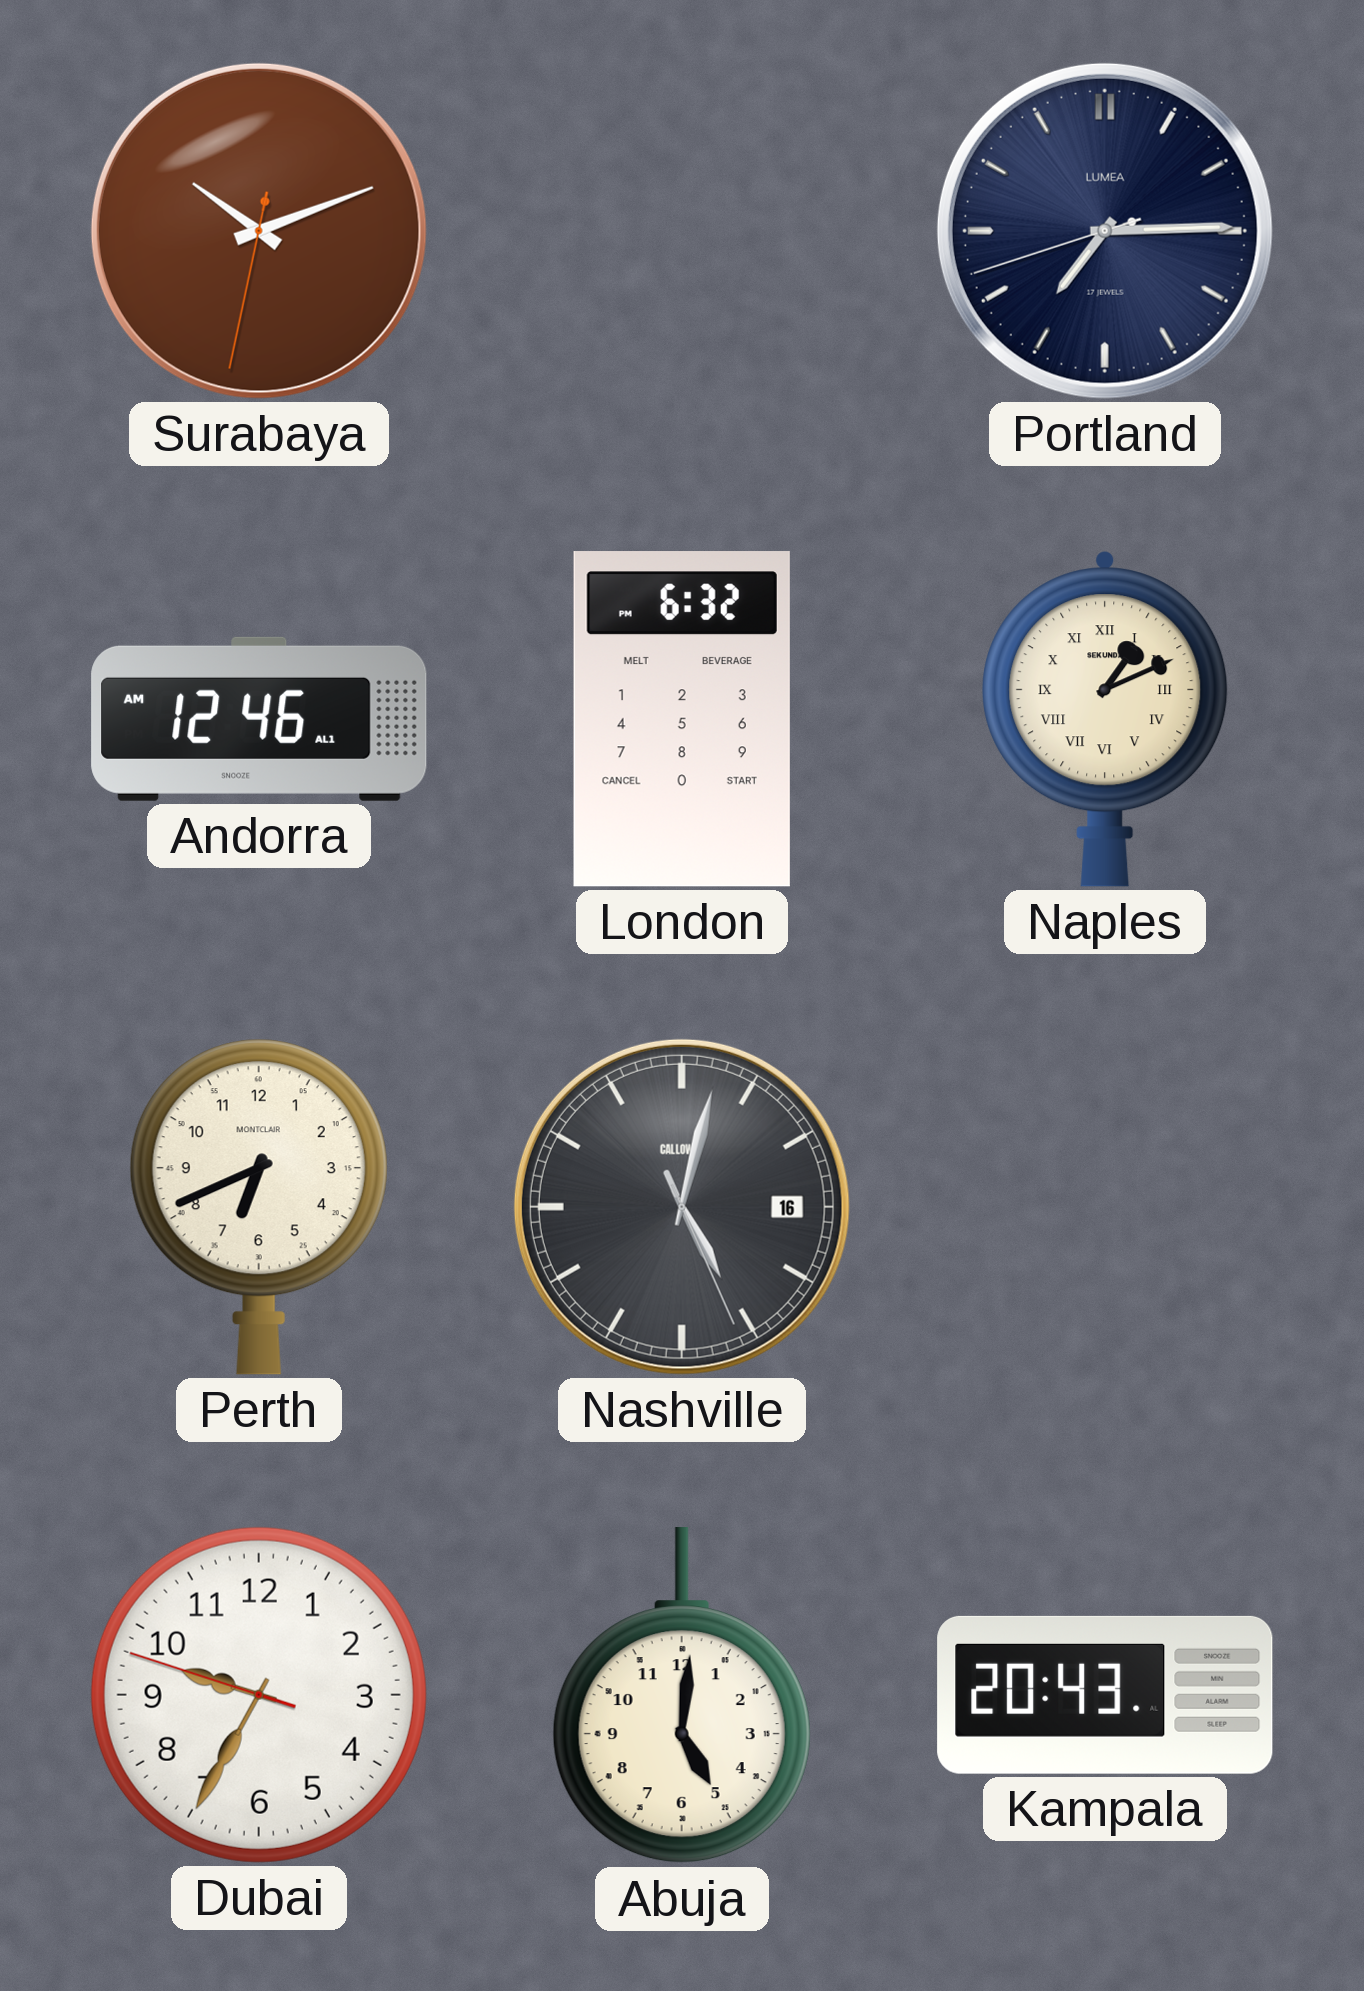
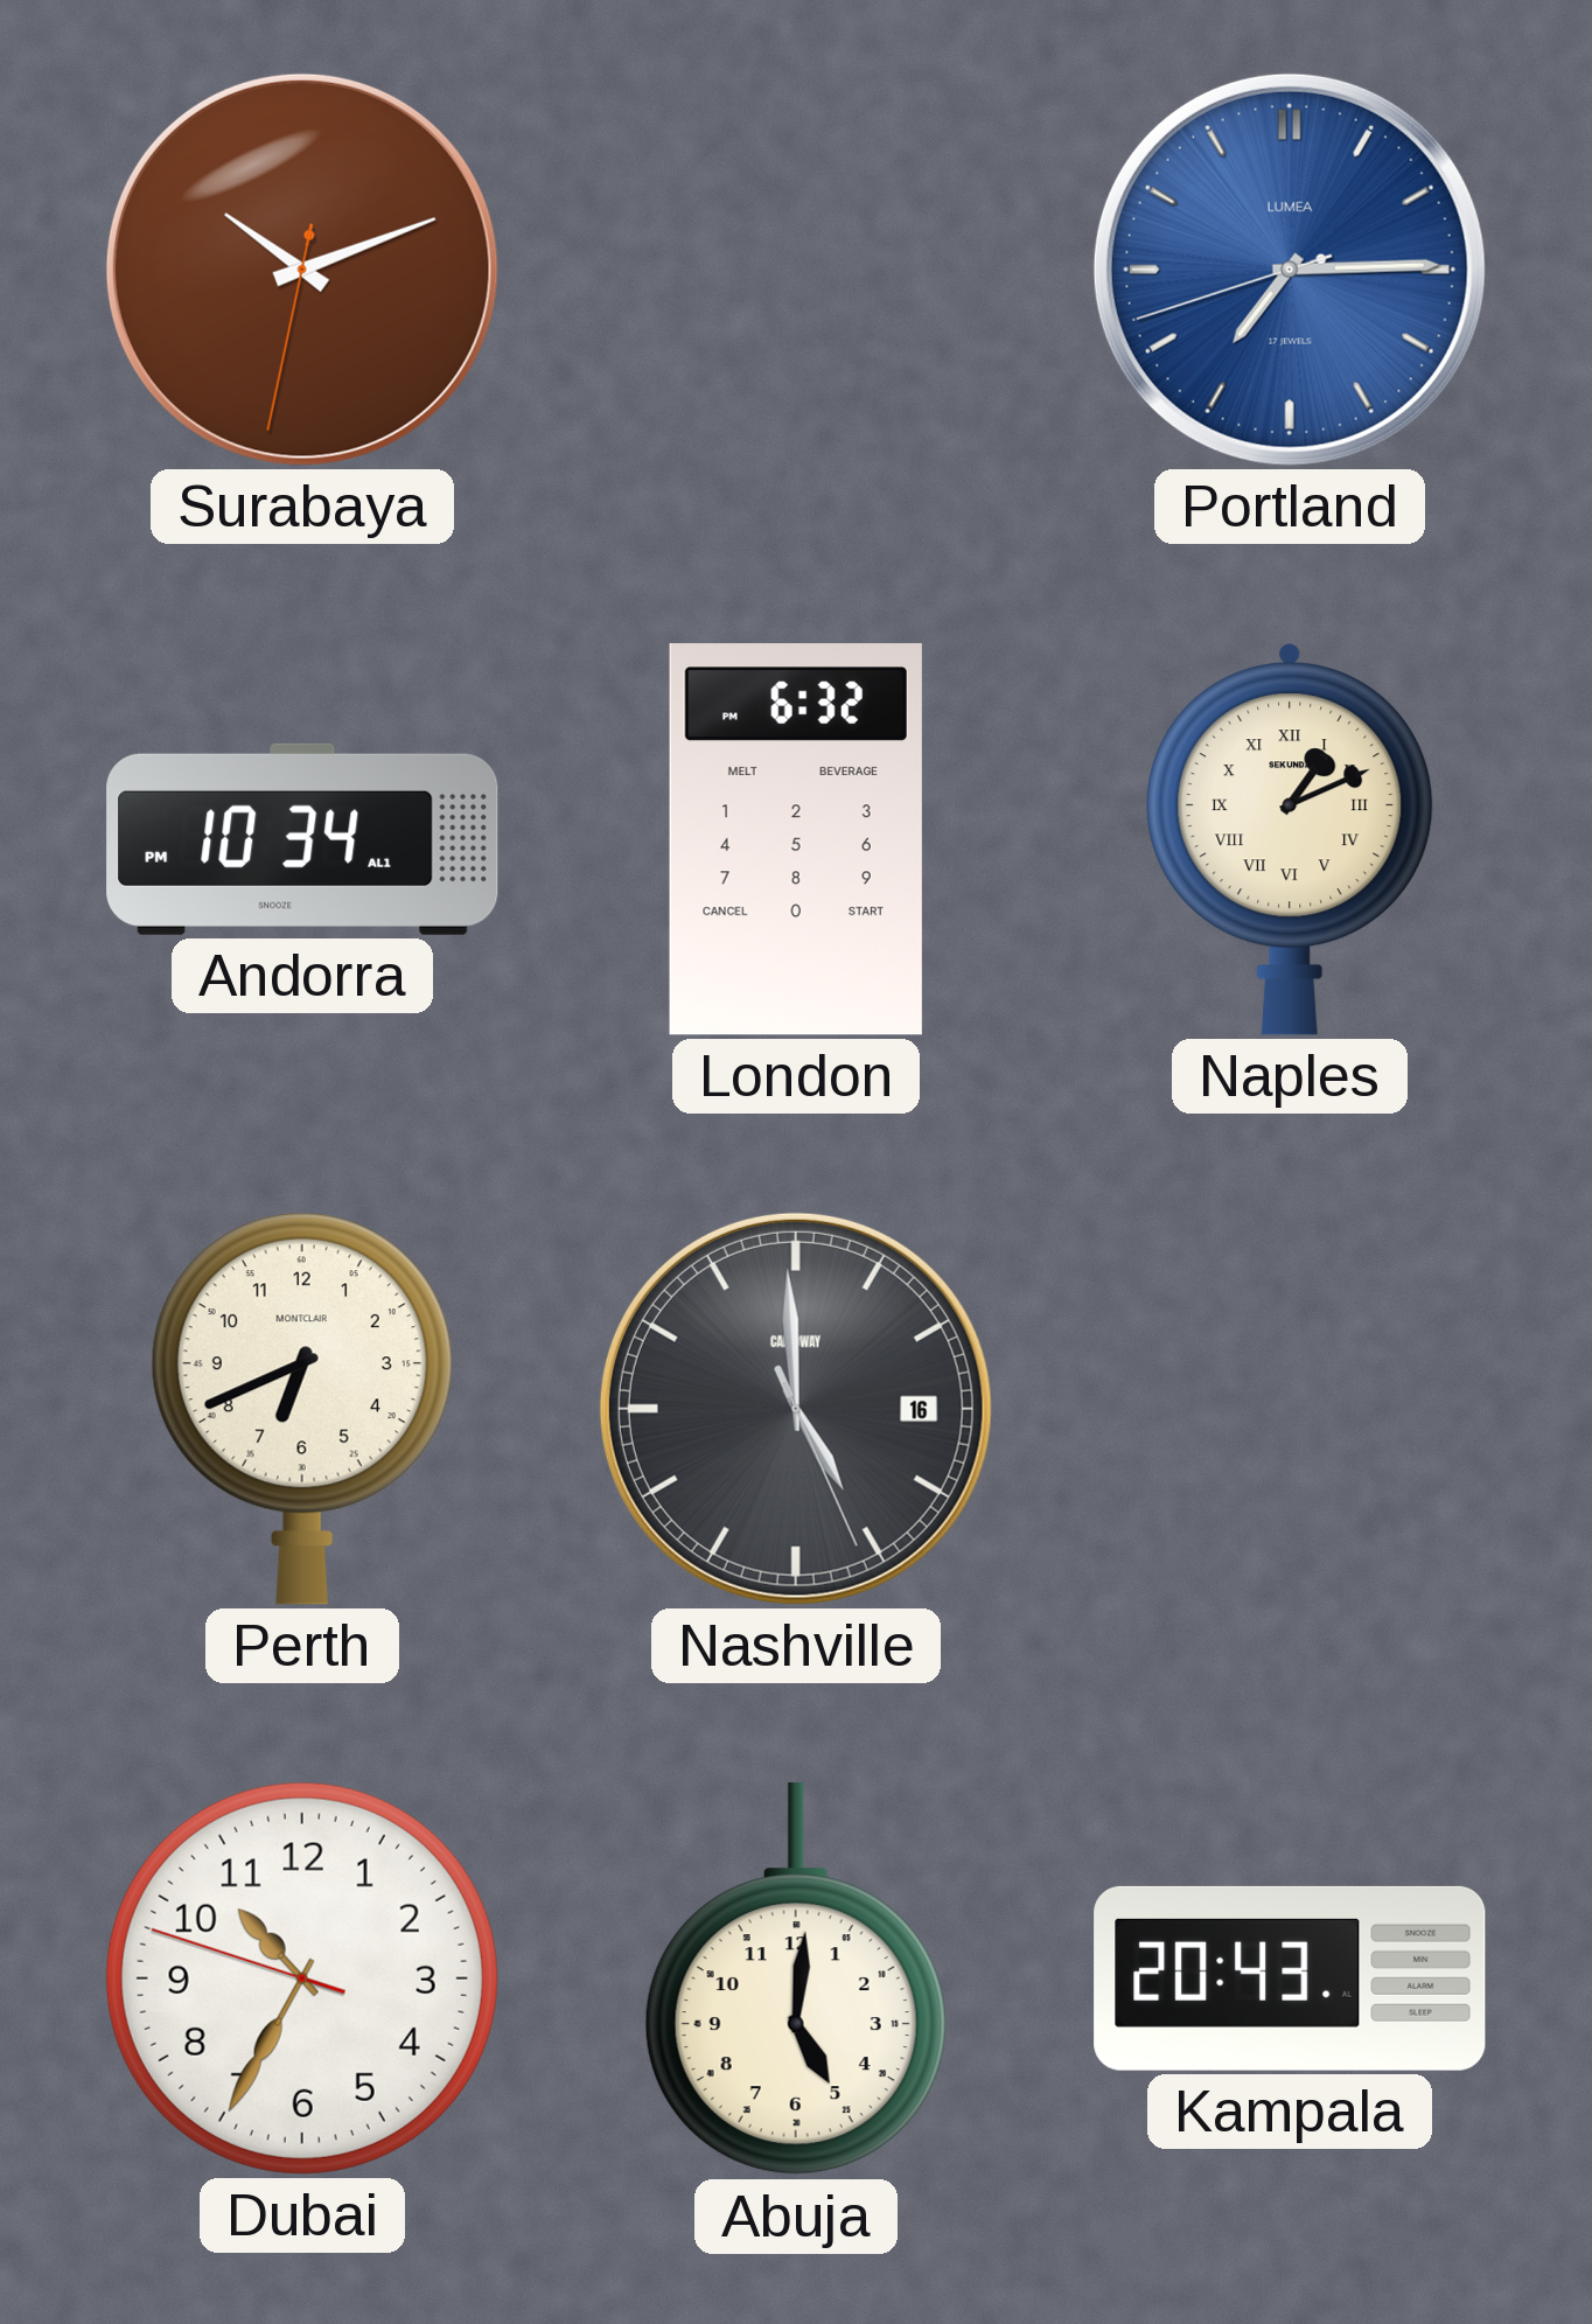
Portland dial: navy -> blue (1290, 270)
Andorra: 12:46 -> 10:34 (302, 839)
Nashville: 5:02 -> 4:59 (796, 1409)
Dubai: 9:34 -> 10:34 (302, 1978)
